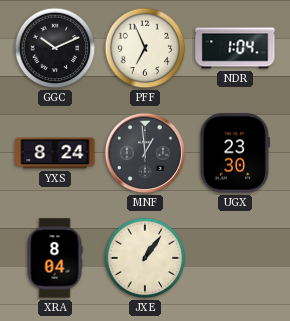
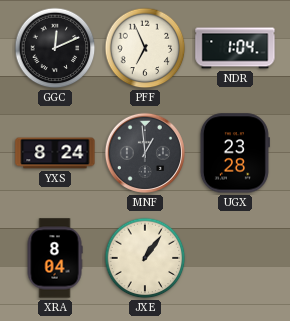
GGC: 10:11 -> 12:11 (55, 48)
UGX: 23:30 -> 23:28 (235, 153)
